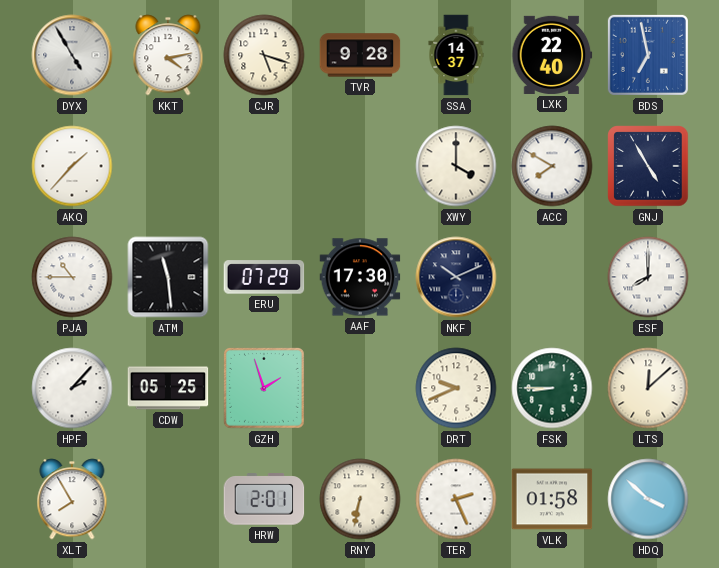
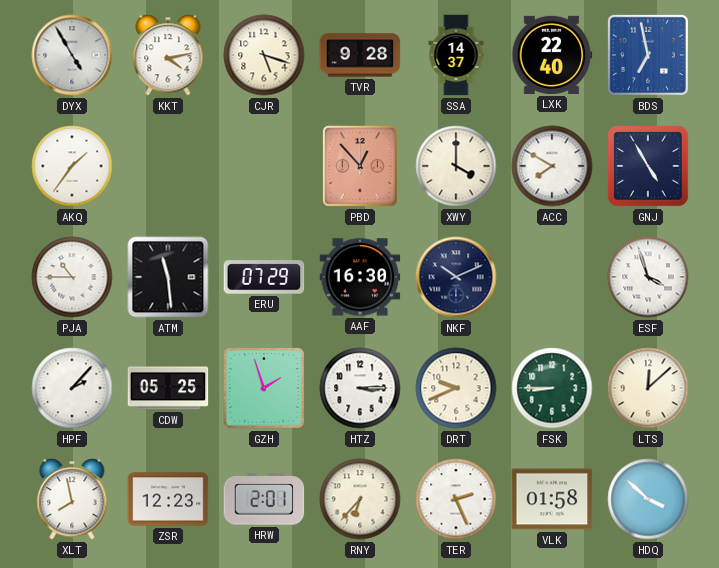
AKQ: 1:37 -> 1:36 (72, 166)
PBD: none -> 12:53 (360, 166)
AAF: 17:30 -> 16:30 (360, 277)
ESF: 8:00 -> 3:57 (648, 277)
HTZ: none -> 3:15 (360, 388)
XLT: 7:55 -> 7:58 (72, 499)
ZSR: none -> 12:23 (168, 499)
RNY: 6:32 -> 6:37 (360, 499)
